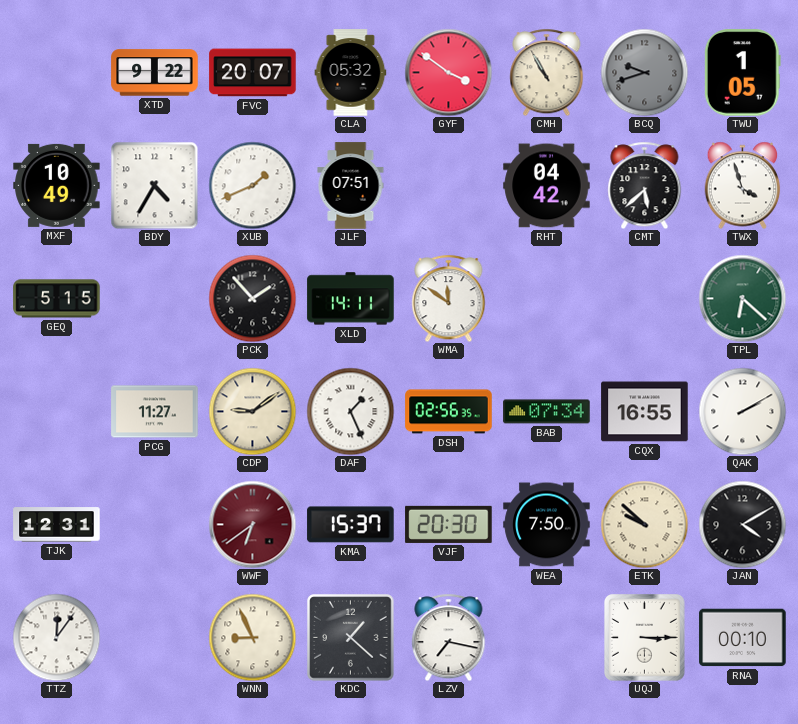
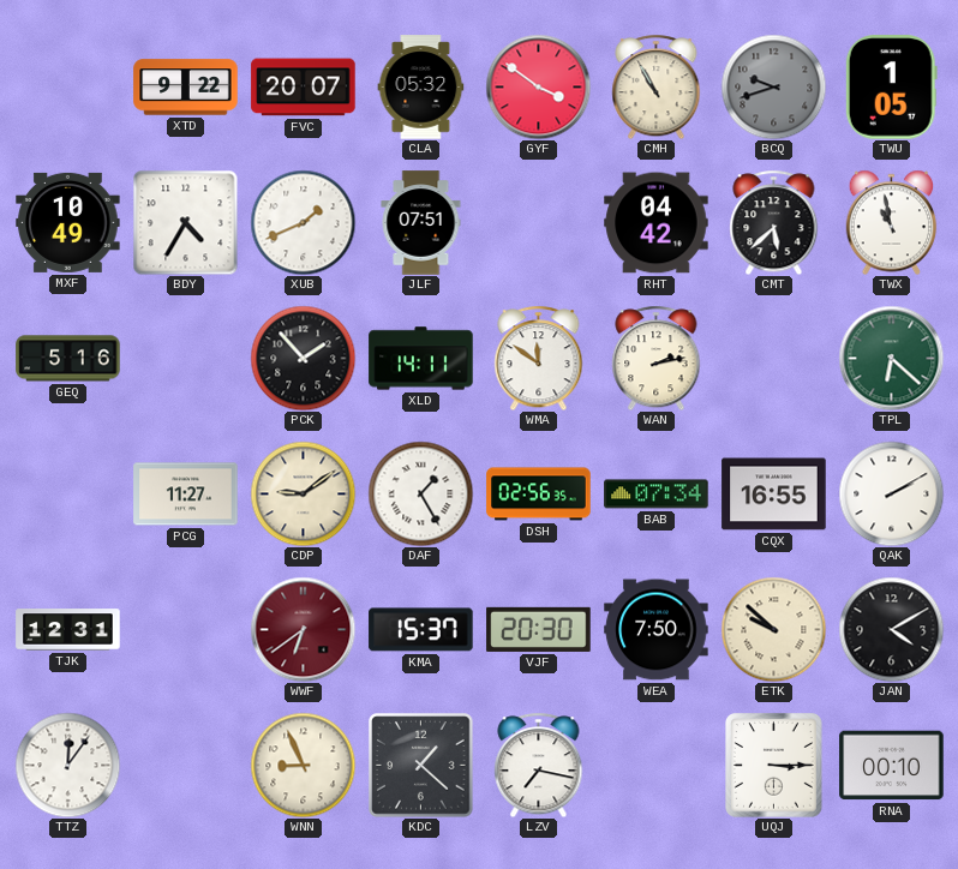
TWX: 3:57 -> 10:58 (892, 222)
GEQ: 5:15 -> 5:16 (68, 359)
WAN: none -> 2:13 (657, 358)
DAF: 1:26 -> 1:25 (420, 493)
